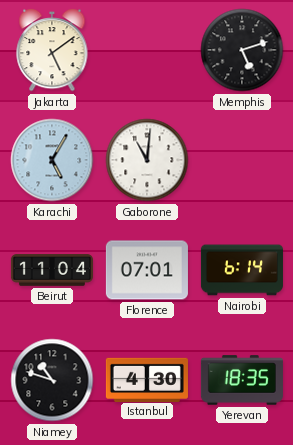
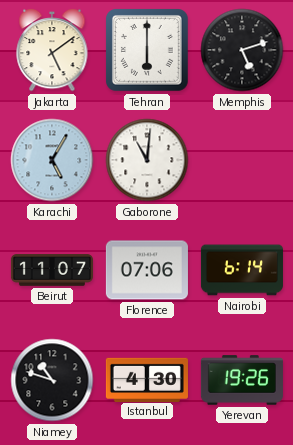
Tehran: none -> 6:00 (148, 51)
Beirut: 11:04 -> 11:07 (52, 270)
Florence: 07:01 -> 07:06 (147, 270)
Yerevan: 18:35 -> 19:26 (242, 380)
